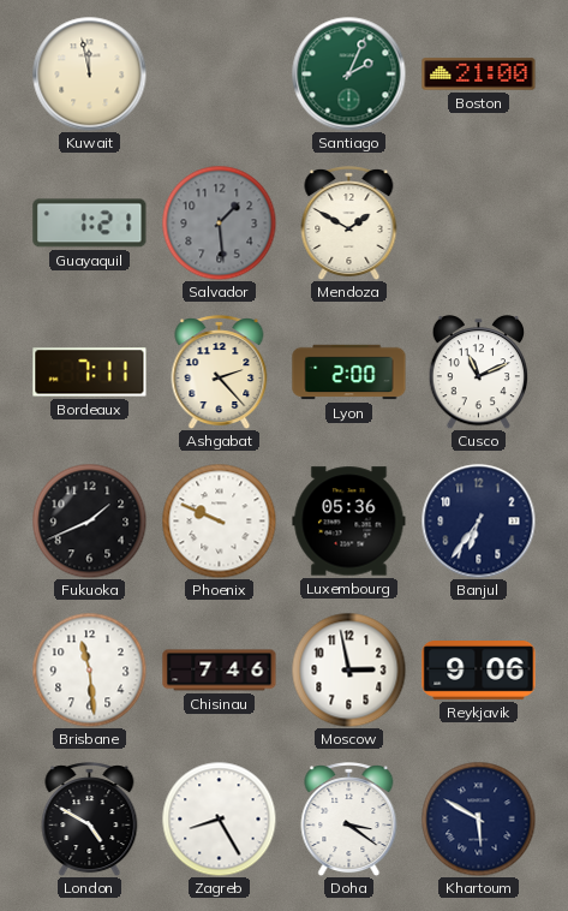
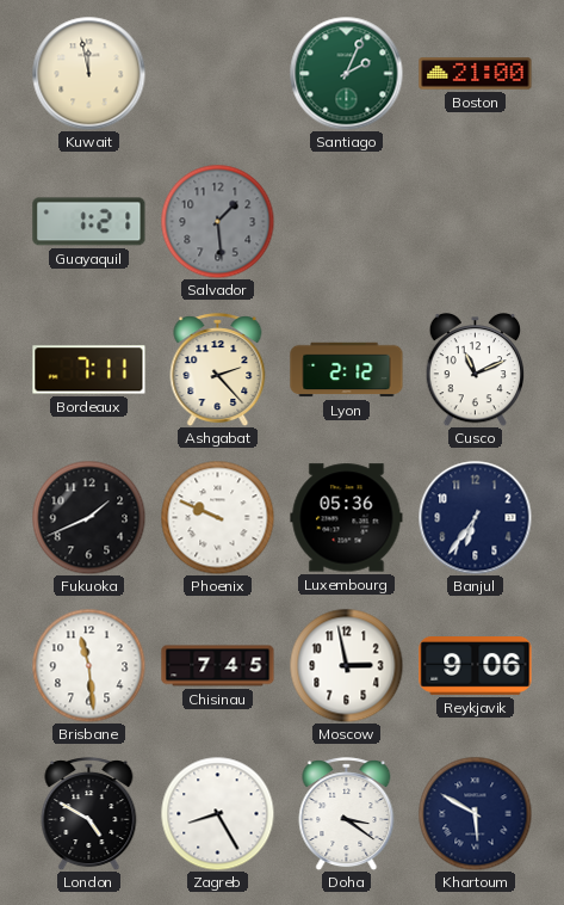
Mendoza: 1:50 -> none (349, 224)
Lyon: 2:00 -> 2:12 (347, 370)
Chisinau: 7:46 -> 7:45 (218, 666)
